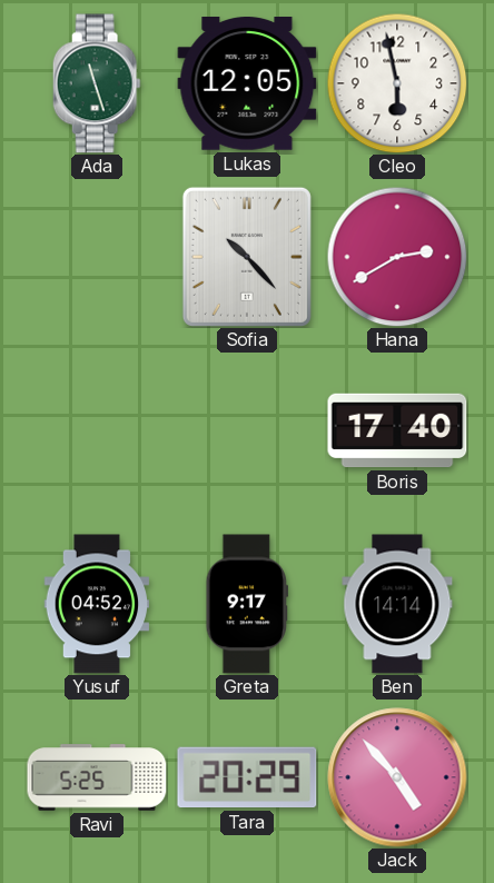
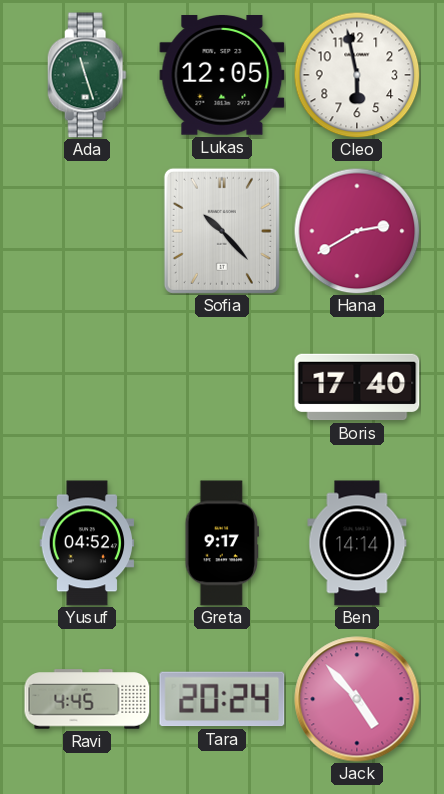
Ravi: 5:25 -> 4:45 (87, 699)
Tara: 20:29 -> 20:24 (222, 699)
